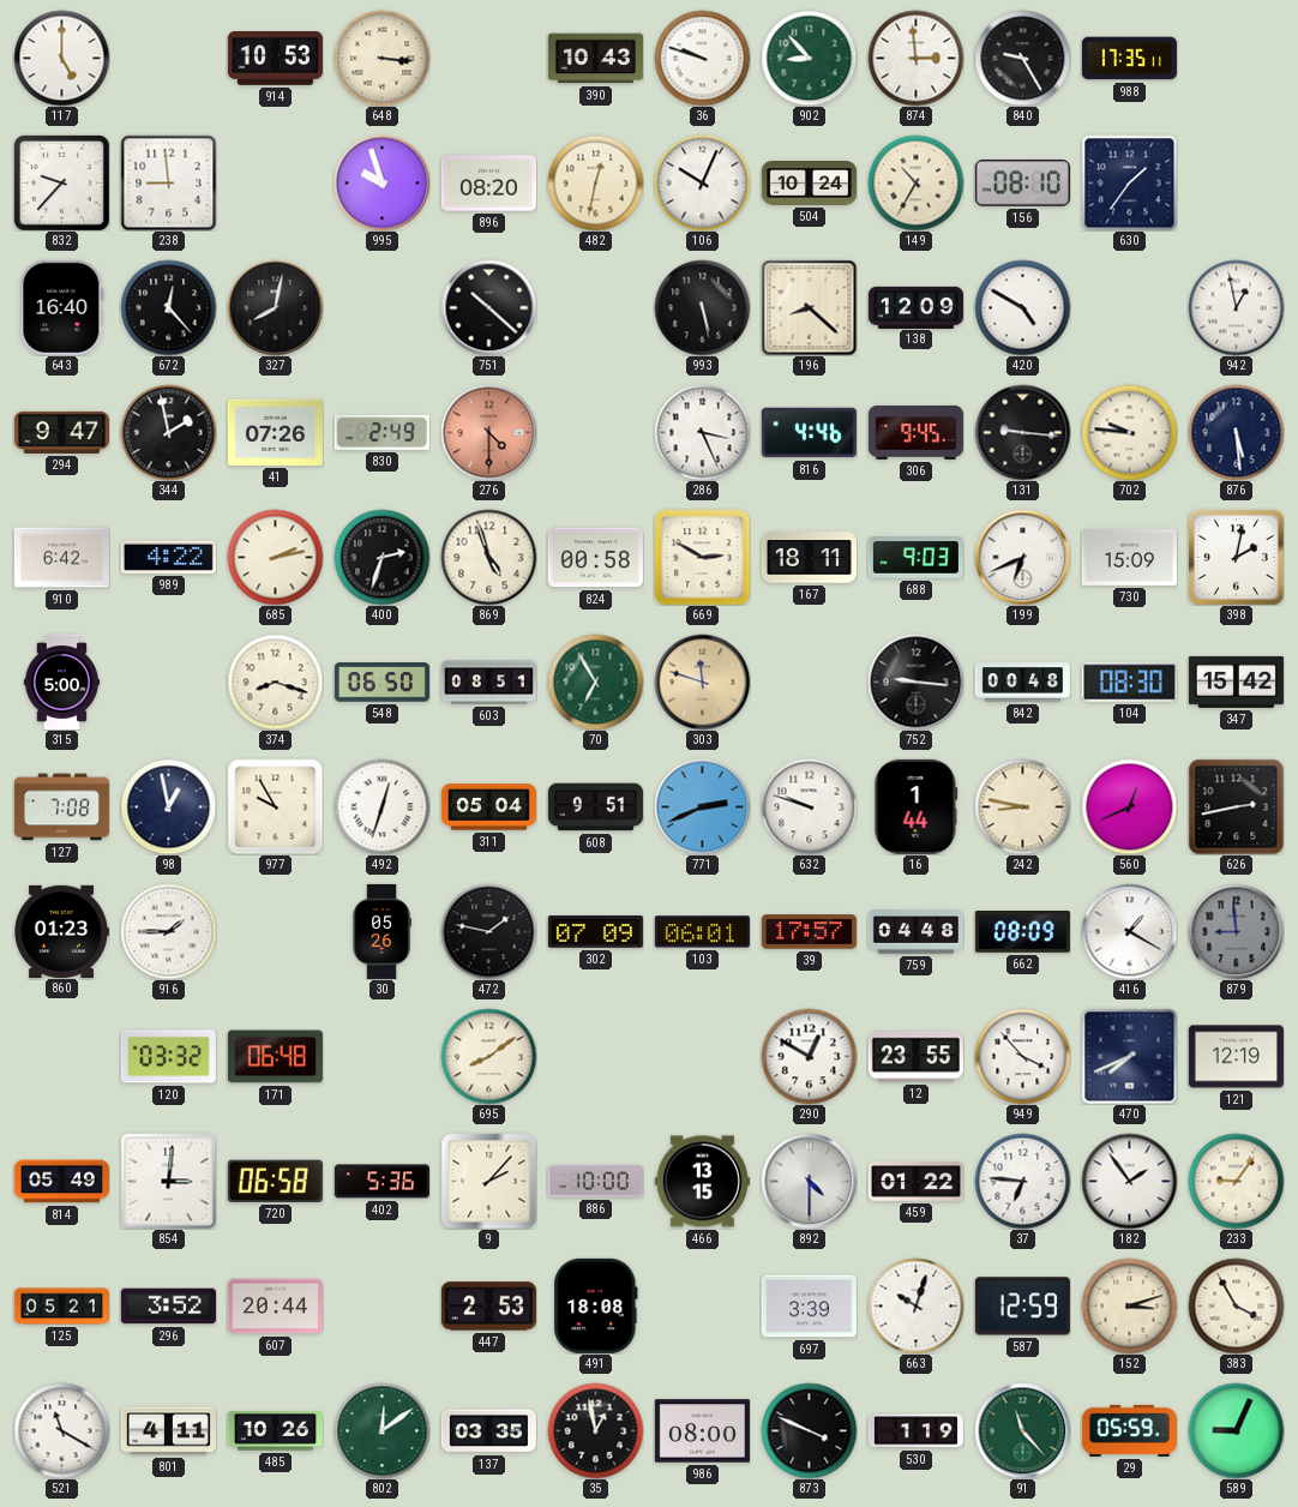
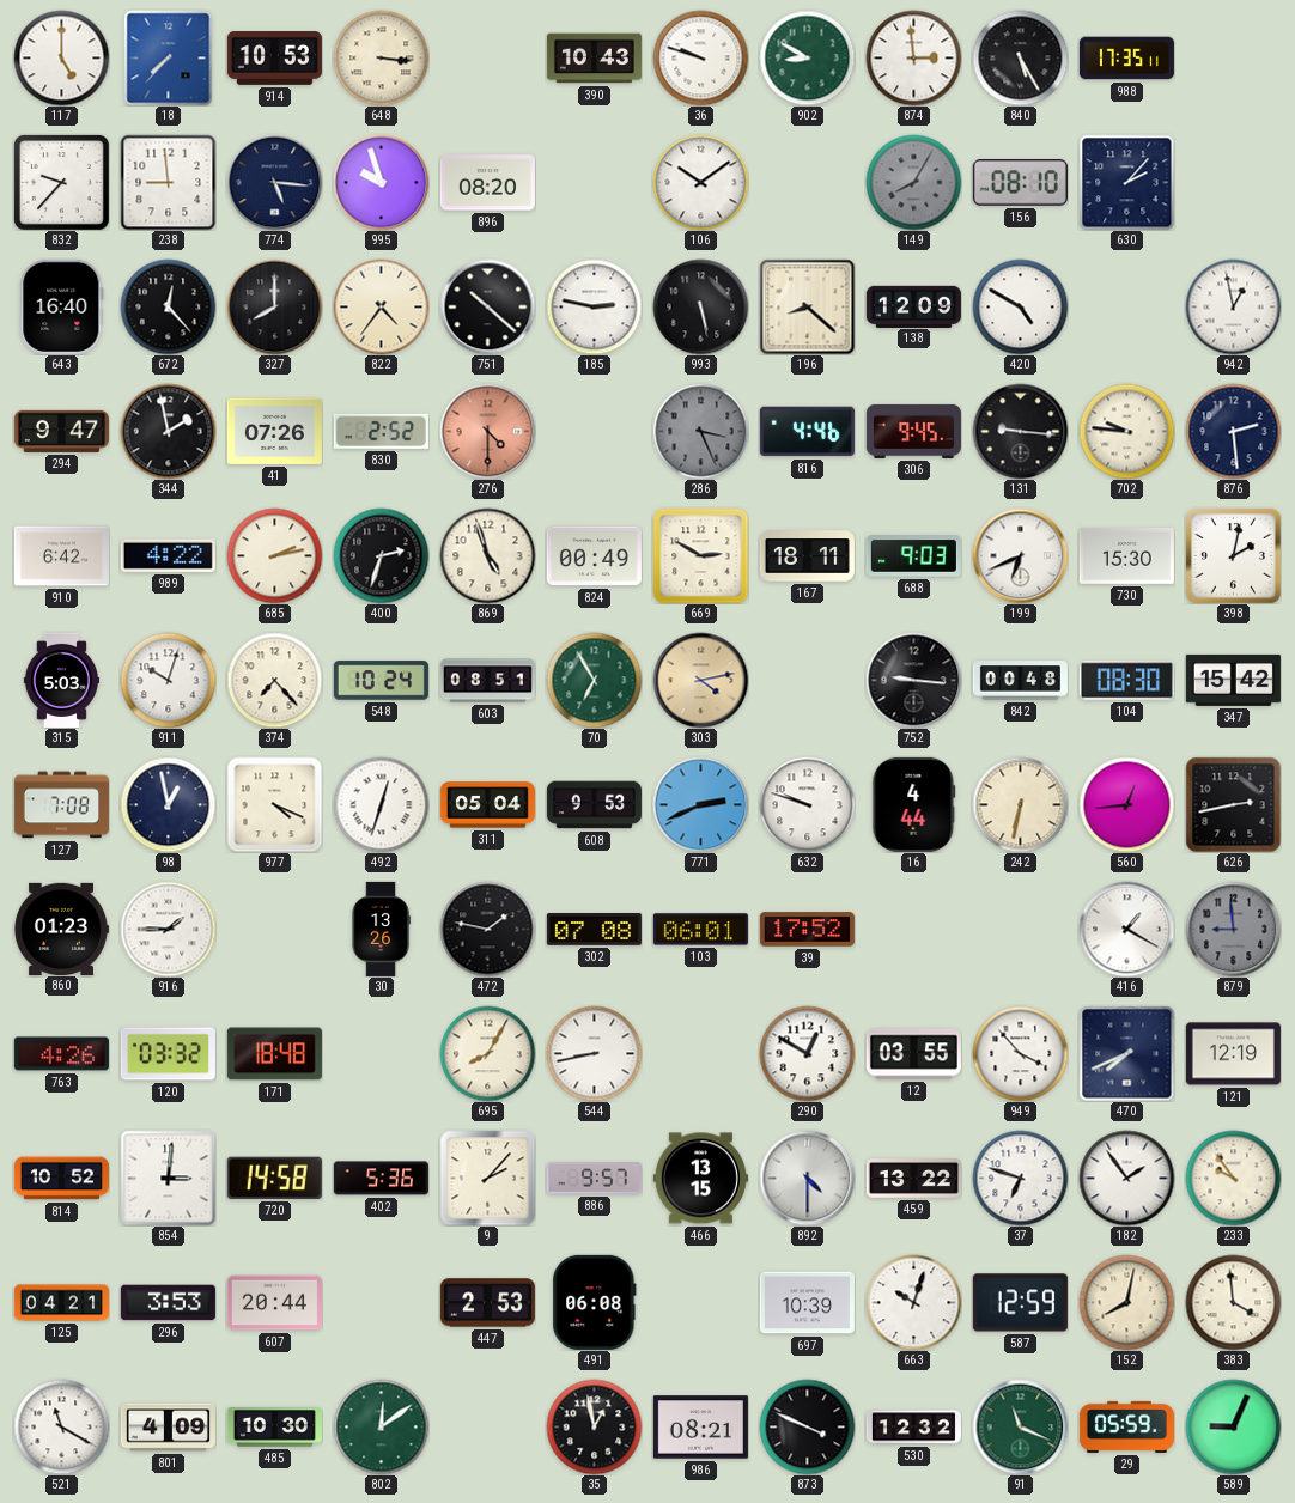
18: none -> 7:37 (169, 57)
902: 8:53 -> 8:50 (807, 57)
840: 9:25 -> 5:25 (1020, 57)
774: none -> 5:16 (274, 182)
482: 12:32 -> none (595, 182)
106: 10:04 -> 10:09 (700, 182)
504: 10:24 -> none (809, 184)
149: 10:35 -> 8:05 (913, 182)
149 dial: cream -> grey (913, 182)
630: 1:36 -> 2:07 (1126, 182)
327: 8:02 -> 8:00 (274, 306)
822: none -> 4:36 (381, 306)
185: none -> 2:47 (594, 306)
830: 2:49 -> 2:52 (381, 431)
286 dial: white -> grey (700, 431)
876: 5:29 -> 2:29 (1233, 431)
824: 00:58 -> 00:49 (594, 556)
730: 15:09 -> 15:30 (1126, 555)
315: 5:00 -> 5:03 (61, 680)
911: none -> 10:03 (168, 680)
374: 8:18 -> 7:23 (274, 680)
548: 06:50 -> 10:24 (381, 681)
303: 11:48 -> 4:13 (700, 680)
977: 9:55 -> 4:19 (274, 804)
608: 9:51 -> 9:53 (594, 805)
16: 1:44 -> 4:44 (914, 804)
242: 8:47 -> 6:32 (1020, 804)
560: 12:41 -> 12:44 (1126, 804)
30: 05:26 -> 13:26 (381, 929)
302: 07:09 -> 07:08 (594, 930)
39: 17:57 -> 17:52 (807, 930)
759: 04:48 -> none (915, 932)
662: 08:09 -> none (1022, 932)
763: none -> 4:26 (61, 1054)
171: 06:48 -> 18:48 (274, 1054)
695: 8:09 -> 8:05 (487, 1053)
544: none -> 8:43 (594, 1053)
12: 23:55 -> 03:55 (913, 1054)
814: 05:49 -> 10:52 (61, 1179)
720: 06:58 -> 14:58 (274, 1178)
886: 10:00 -> 9:57 (594, 1179)
459: 01:22 -> 13:22 (913, 1179)
37: 6:46 -> 6:48 (1020, 1178)
233: 9:06 -> 9:54 (1233, 1178)
125: 05:21 -> 04:21 (61, 1303)
296: 3:52 -> 3:53 (168, 1303)
491: 18:08 -> 06:08 (595, 1302)
697: 3:39 -> 10:39 (807, 1303)
152: 3:12 -> 8:02 (1126, 1302)
383: 3:55 -> 3:59 (1233, 1302)
801: 4:11 -> 4:09 (168, 1428)
485: 10:26 -> 10:30 (274, 1428)
137: 03:35 -> none (488, 1431)
986: 08:00 -> 08:21 (700, 1428)
530: 1:19 -> 12:32 (913, 1428)
91: 11:23 -> 11:19 (1020, 1426)
